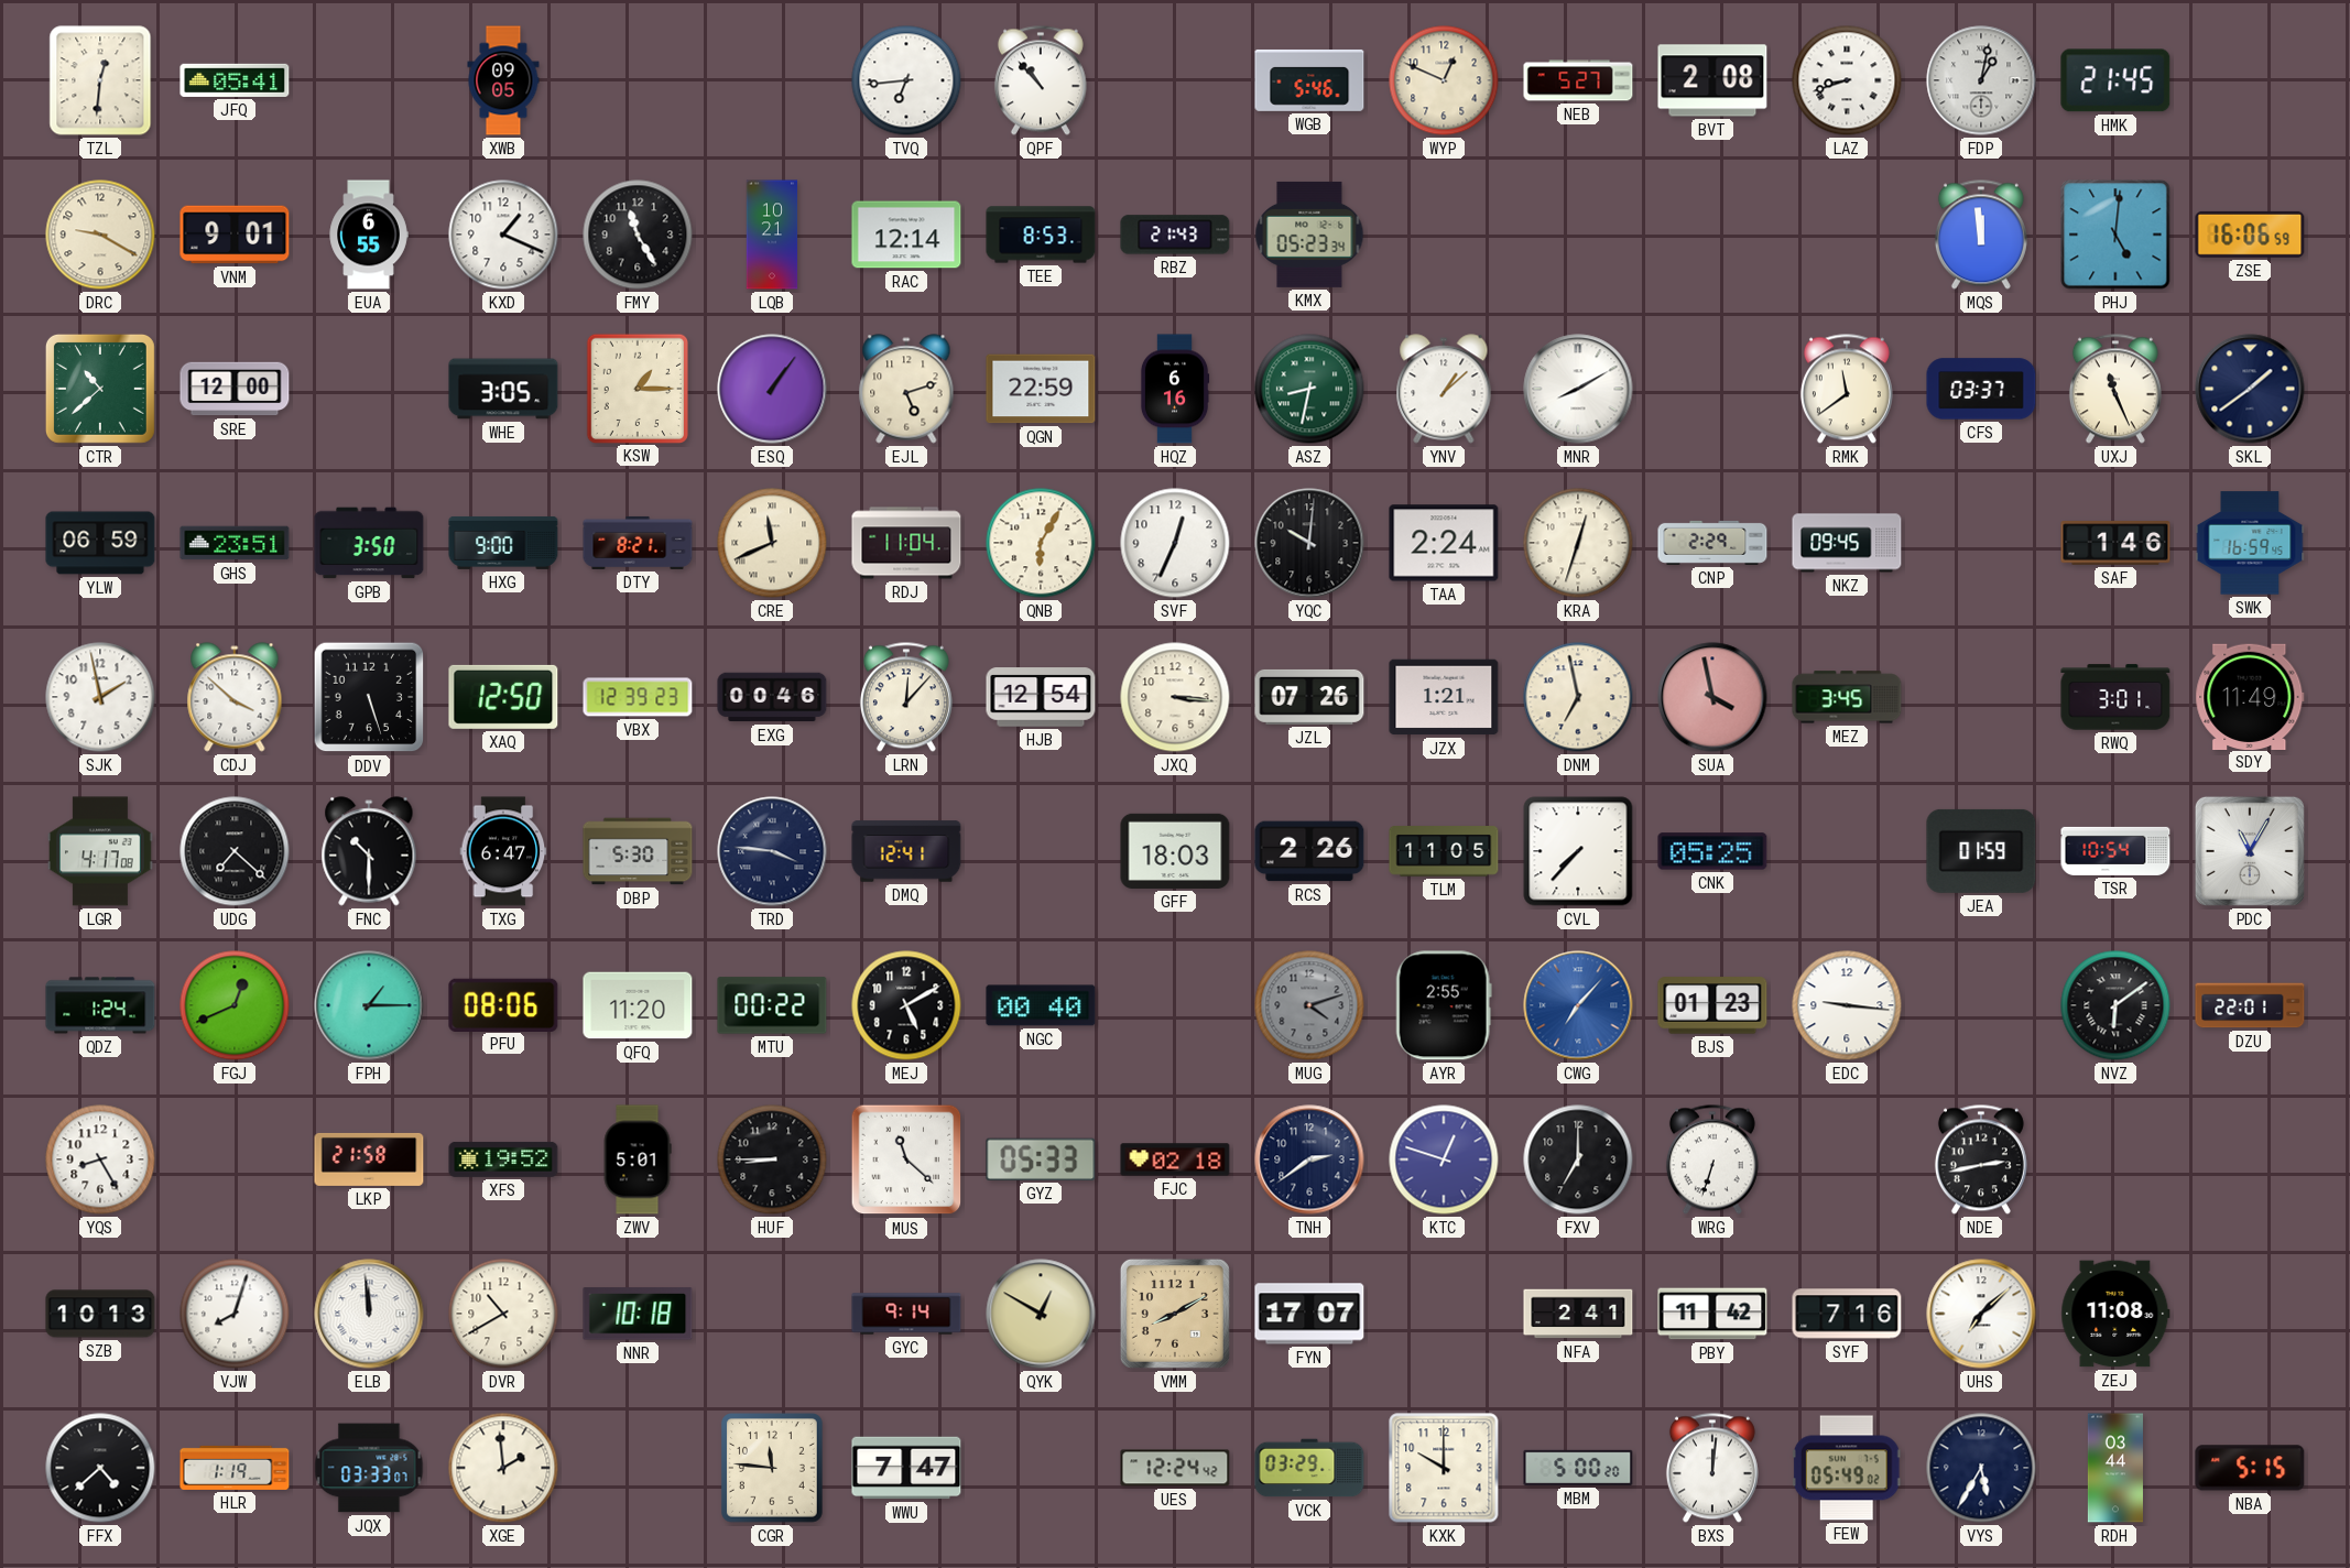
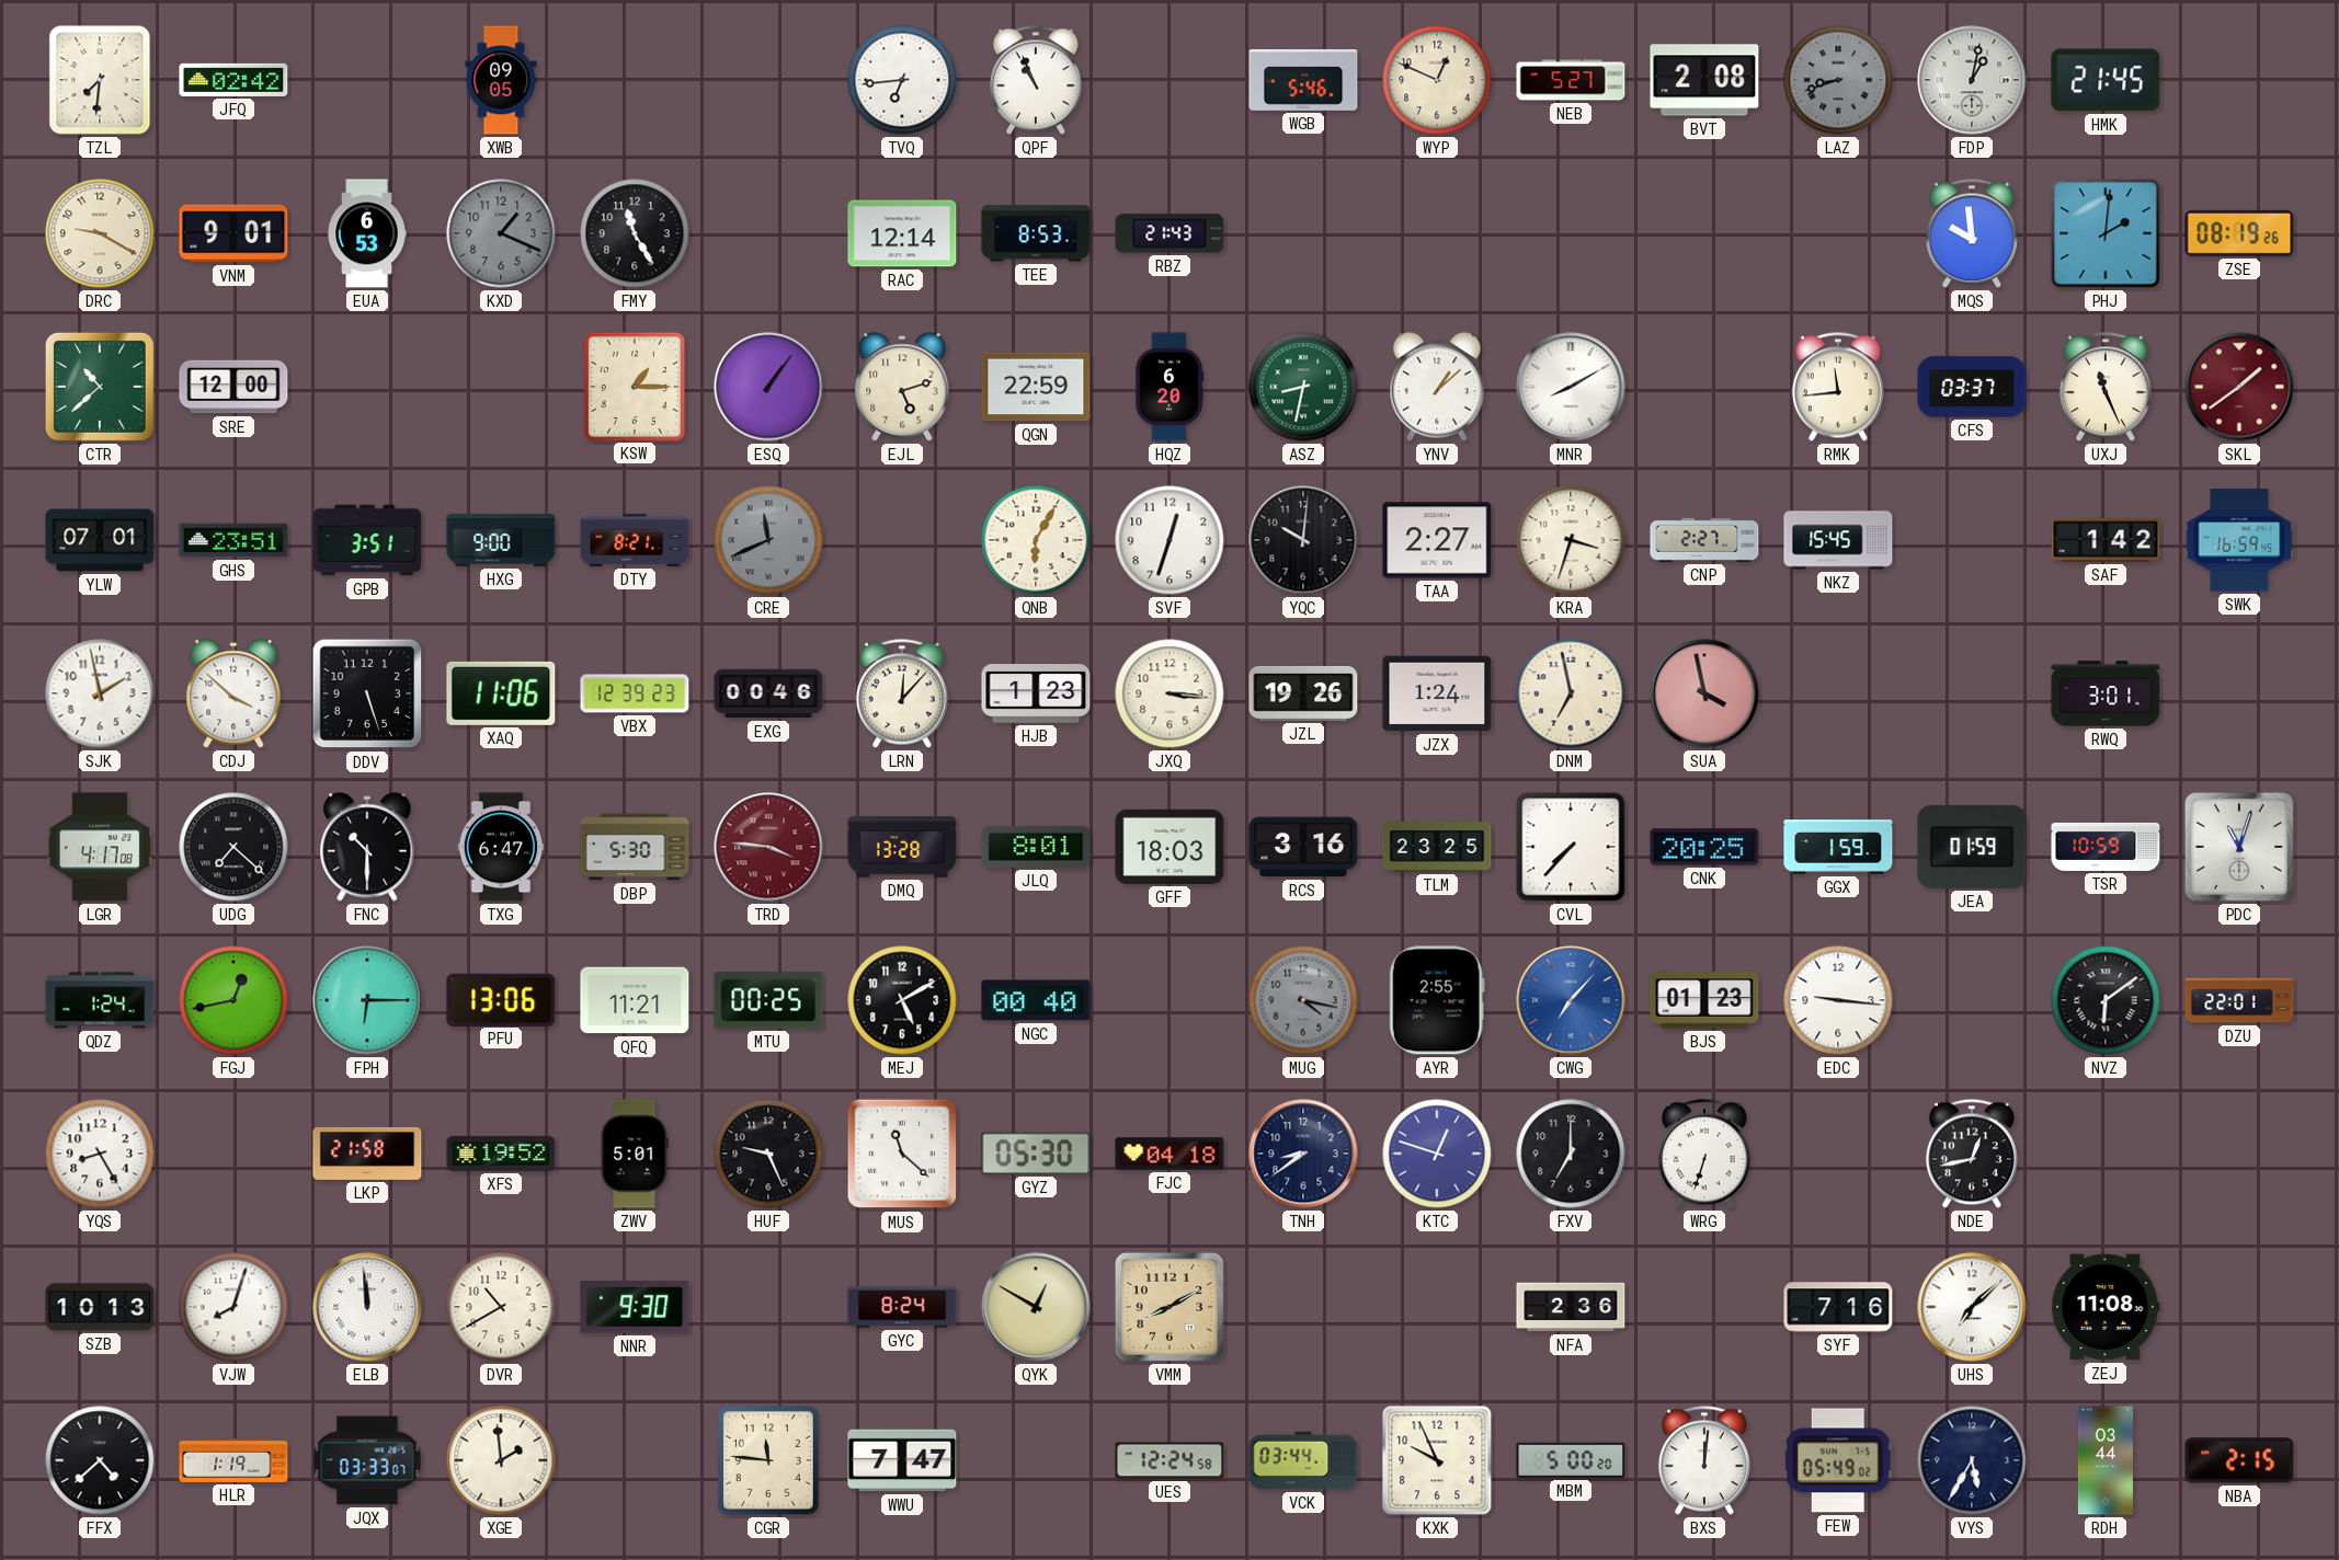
TZL: 12:31 -> 7:31 (100, 80)
JFQ: 05:41 -> 02:42 (233, 80)
QPF: 10:53 -> 10:56 (1036, 80)
LAZ dial: white -> grey (1838, 80)
EUA: 6:55 -> 6:53 (367, 233)
KXD dial: white -> grey (501, 233)
LQB: 10:21 -> none (772, 235)
KMX: 05:23 -> none (1309, 235)
MQS: 11:59 -> 9:59 (1972, 233)
PHJ: 5:01 -> 2:01 (2106, 233)
ZSE: 16:06 -> 08:19 (2239, 233)
WHE: 3:05 -> none (503, 389)
HQZ: 6:16 -> 6:20 (1169, 387)
RMK: 11:39 -> 11:44 (1838, 387)
SKL dial: navy -> burgundy (2239, 387)
YLW: 06:59 -> 07:01 (100, 540)
GPB: 3:50 -> 3:51 (367, 540)
CRE dial: cream -> grey (768, 540)
RDJ: 11:04 -> none (906, 543)
SVF: 12:34 -> 12:33 (1169, 540)
TAA: 2:24 -> 2:27 (1437, 540)
KRA: 12:33 -> 3:33 (1571, 540)
CNP: 2:29 -> 2:27 (1704, 540)
NKZ: 09:45 -> 15:45 (1838, 540)
SAF: 1:46 -> 1:42 (2106, 540)
XAQ: 12:50 -> 11:06 (501, 693)
HJB: 12:54 -> 1:23 (1036, 693)
JZL: 07:26 -> 19:26 (1303, 693)
JZX: 1:21 -> 1:24 (1437, 693)
MEZ: 3:45 -> none (1847, 697)
SDY: 11:49 -> none (2250, 696)
TRD dial: navy -> burgundy (768, 847)
DMQ: 12:41 -> 13:28 (902, 847)
JLQ: none -> 8:01 (1036, 847)
RCS: 2:26 -> 3:16 (1303, 847)
TLM: 11:05 -> 23:25 (1437, 847)
CNK: 05:25 -> 20:25 (1704, 847)
GGX: none -> 1:59 (1838, 847)
TSR: 10:54 -> 10:59 (2106, 847)
PDC: 11:05 -> 11:03 (2239, 847)
FGJ: 12:41 -> 12:43 (233, 1000)
FPH: 1:15 -> 6:15 (367, 1000)
PFU: 08:06 -> 13:06 (501, 999)
QFQ: 11:20 -> 11:21 (635, 1000)
MTU: 00:22 -> 00:25 (768, 1000)
MUG: 4:12 -> 4:17 (1303, 1000)
HUF: 8:45 -> 9:26 (768, 1154)
GYZ: 05:33 -> 05:30 (1036, 1154)
FJC: 02:18 -> 04:18 (1169, 1154)
TNH: 2:39 -> 8:39 (1303, 1154)
NDE: 2:43 -> 12:43 (1972, 1154)
NNR: 10:18 -> 9:30 (635, 1307)
GYC: 9:14 -> 8:24 (902, 1307)
FYN: 17:07 -> none (1309, 1314)
NFA: 2:41 -> 2:36 (1571, 1307)
PBY: 11:42 -> none (1712, 1314)
UES: 12:24:42 -> 12:24:58 (1169, 1460)
VCK: 03:29 -> 03:44 (1303, 1460)
KXK: 10:00 -> 9:56 (1437, 1460)
NBA: 5:15 -> 2:15 (2239, 1460)
